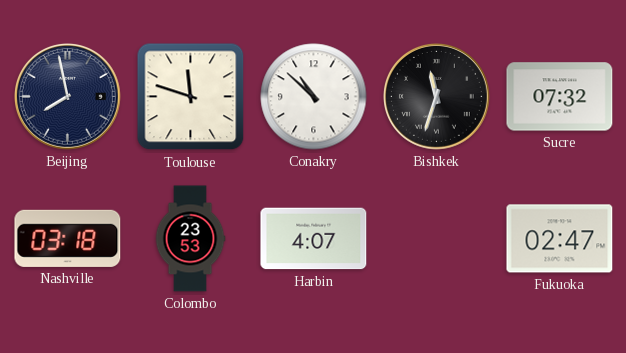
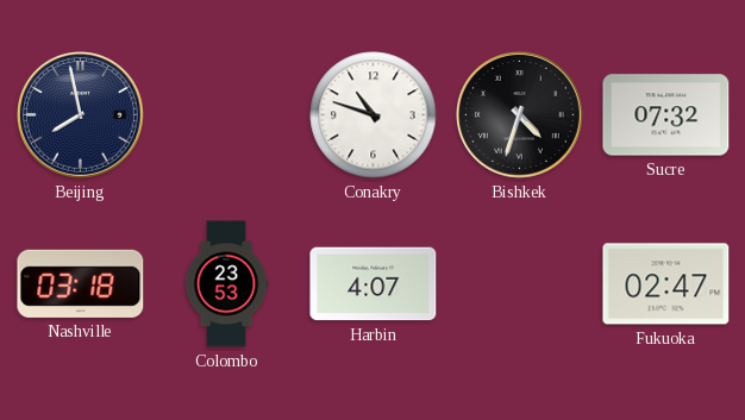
Toulouse: 11:48 -> none (191, 97)
Conakry: 10:52 -> 10:48 (374, 115)
Bishkek: 11:33 -> 4:33 (520, 115)
